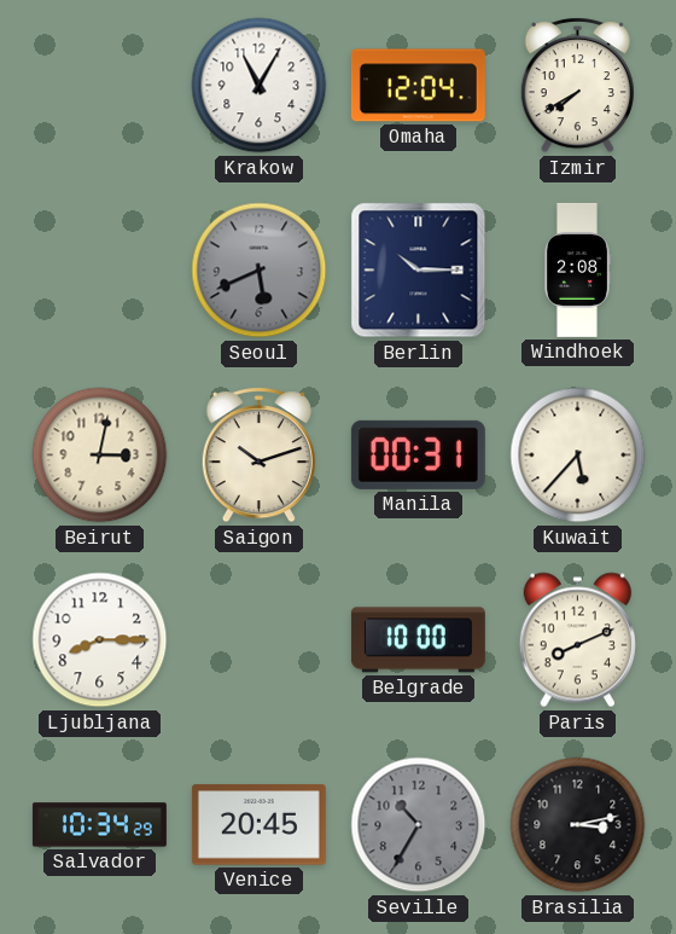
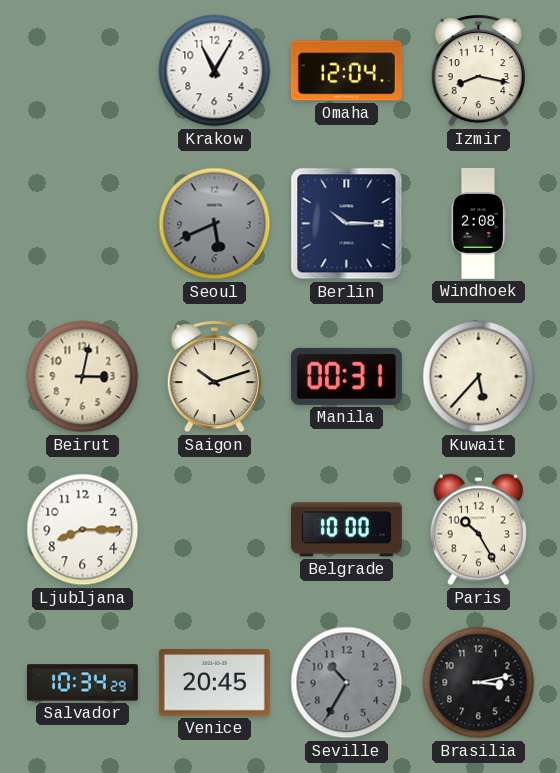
Izmir: 7:40 -> 8:17 (478, 71)
Paris: 8:11 -> 10:25 (478, 530)
